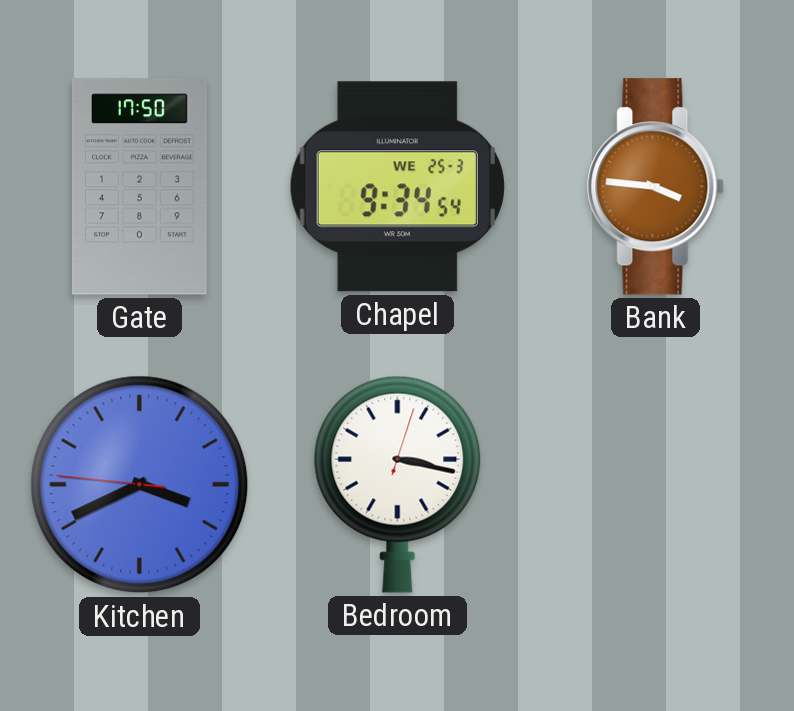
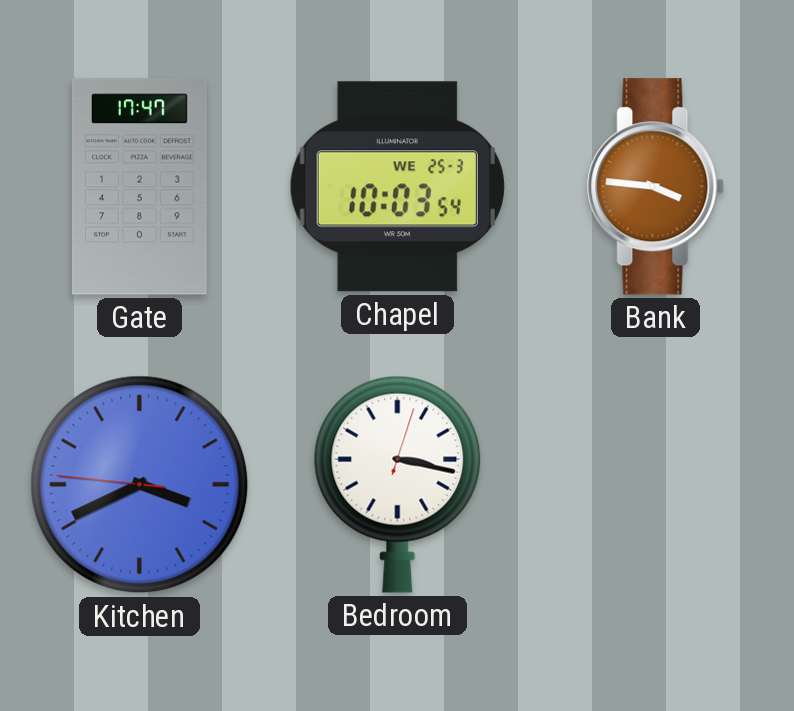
Gate: 17:50 -> 17:47 (139, 187)
Chapel: 9:34 -> 10:03 (397, 187)
